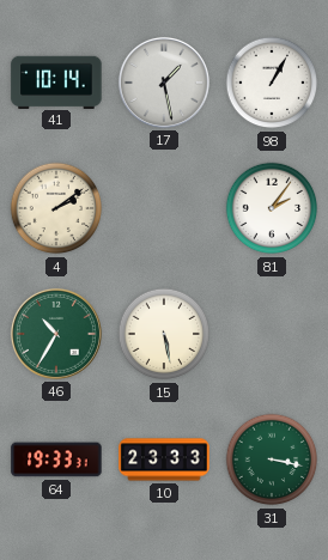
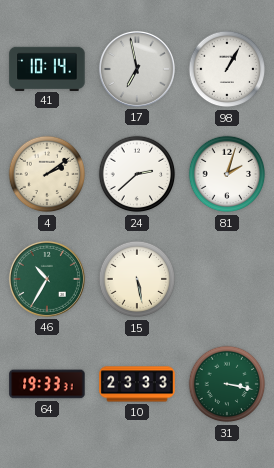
17: 1:28 -> 6:58 (137, 69)
24: none -> 2:38 (137, 174)
81: 2:06 -> 2:03 (227, 174)
